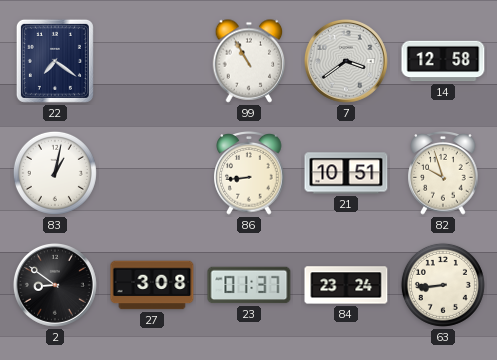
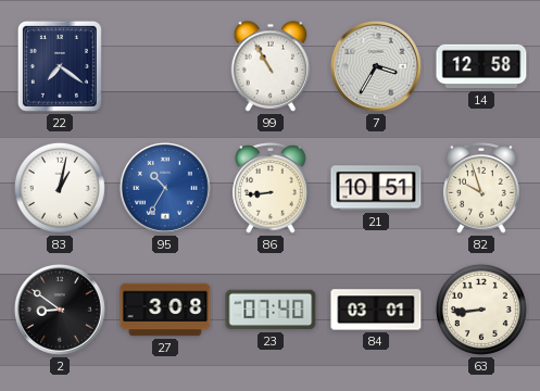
7: 3:39 -> 3:35 (376, 66)
95: none -> 10:35 (165, 188)
23: 01:37 -> 07:40 (271, 310)
84: 23:24 -> 03:01 (376, 310)
